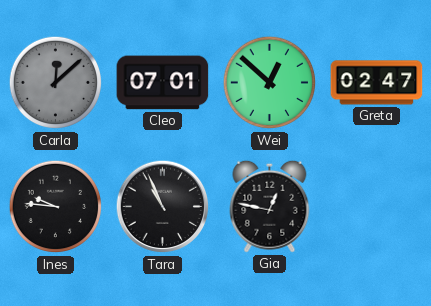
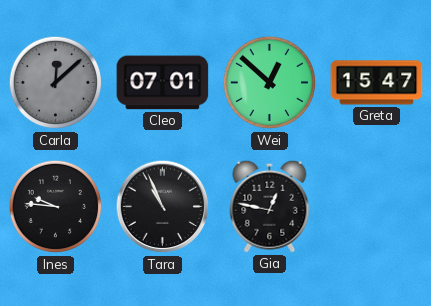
Greta: 02:47 -> 15:47 (377, 83)
